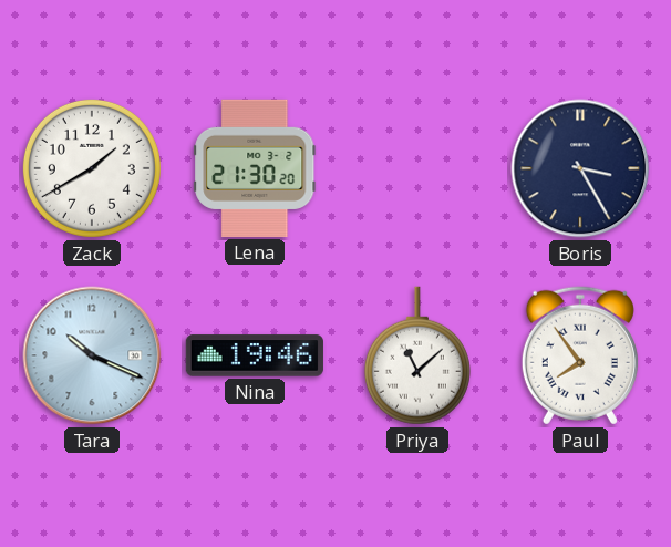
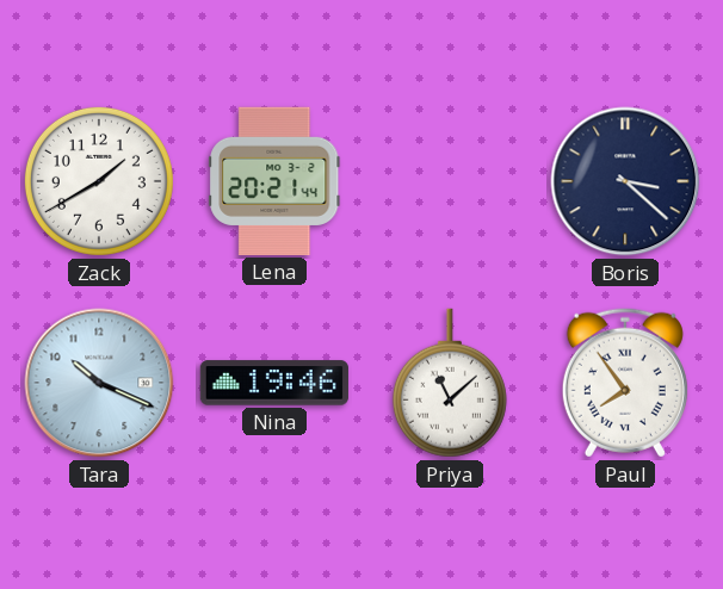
Lena: 21:30 -> 20:21 (274, 181)
Boris: 3:25 -> 3:22 (625, 181)
